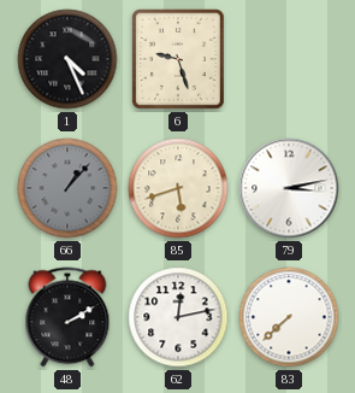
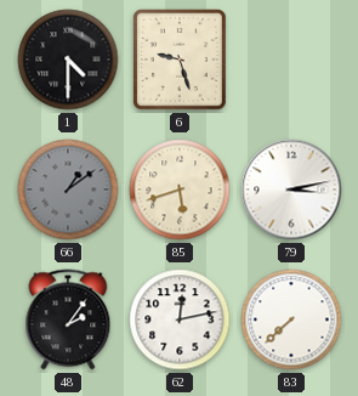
1: 4:26 -> 4:30 (68, 60)
66: 1:07 -> 1:09 (68, 189)
48: 2:10 -> 2:06 (68, 319)
